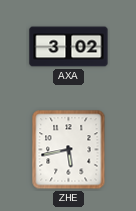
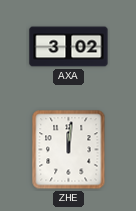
ZHE: 5:43 -> 12:01 (69, 150)
